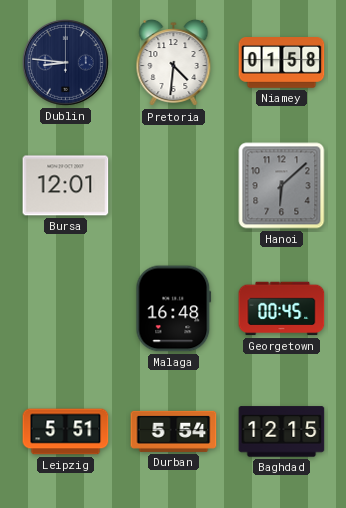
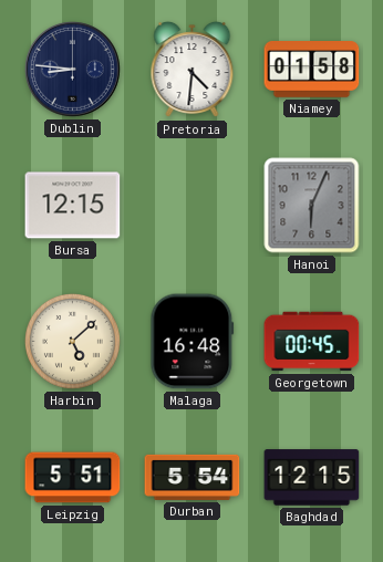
Bursa: 12:01 -> 12:15 (73, 206)
Hanoi: 6:08 -> 6:04 (312, 206)
Harbin: none -> 5:08 (72, 341)
